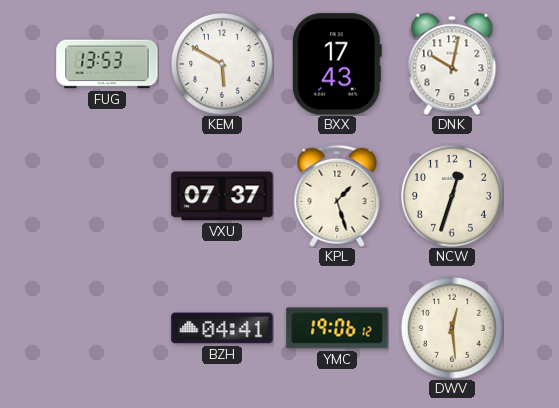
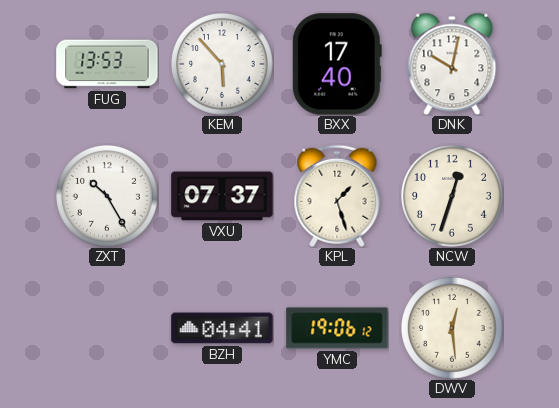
KEM: 5:50 -> 5:53 (223, 65)
BXX: 17:43 -> 17:40 (337, 64)
ZXT: none -> 10:25 (108, 197)
